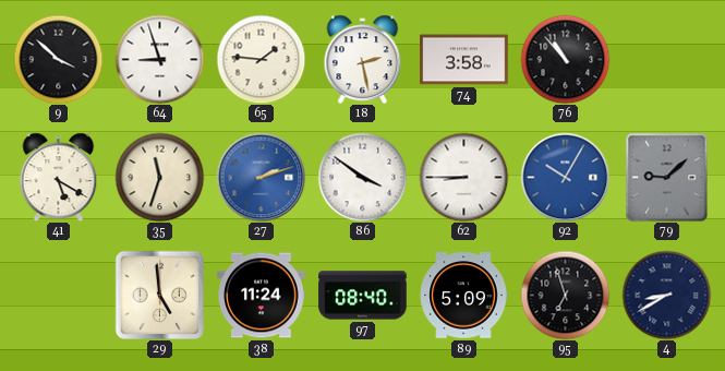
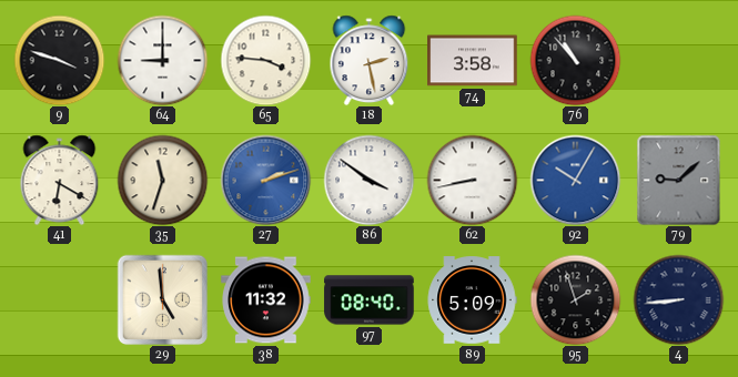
9: 3:52 -> 3:48 (59, 60)
64: 8:57 -> 9:00 (162, 60)
65: 1:46 -> 3:46 (265, 60)
41: 5:20 -> 6:20 (60, 180)
62: 8:45 -> 8:43 (472, 180)
38: 11:24 -> 11:32 (266, 300)
95: 6:57 -> 1:57 (575, 299)
4: 8:40 -> 8:44 (678, 299)
